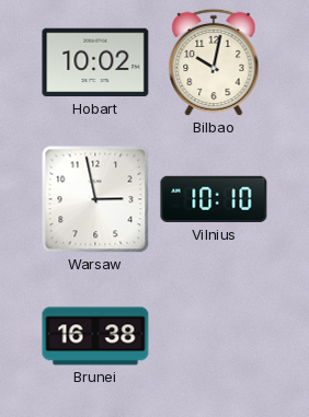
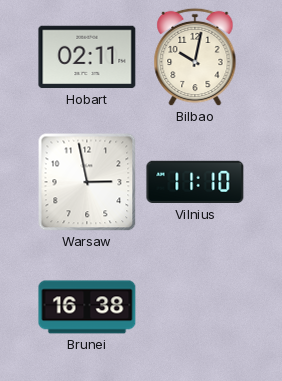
Hobart: 10:02 -> 02:11 (87, 57)
Vilnius: 10:10 -> 11:10 (195, 182)
